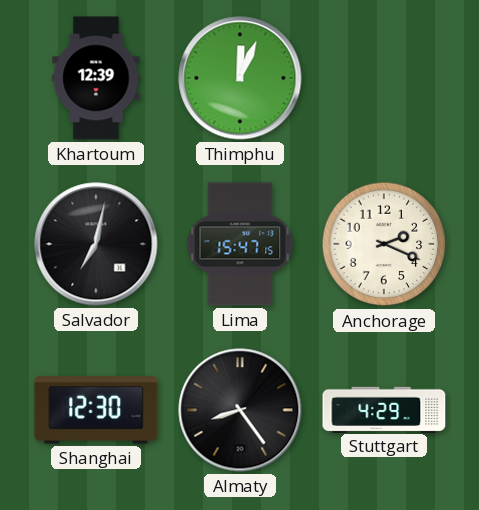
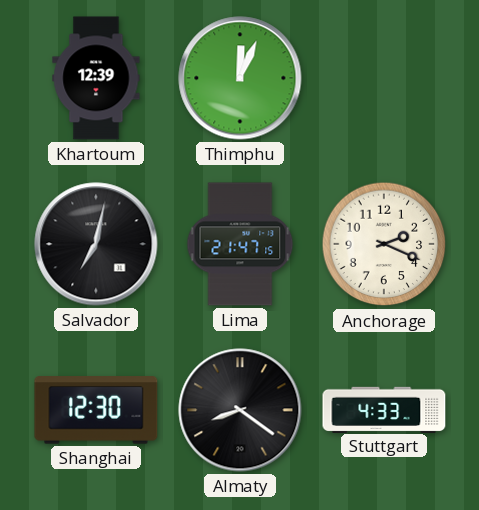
Lima: 15:47 -> 21:47 (240, 244)
Almaty: 8:24 -> 8:21 (240, 410)
Stuttgart: 4:29 -> 4:33 (384, 409)
